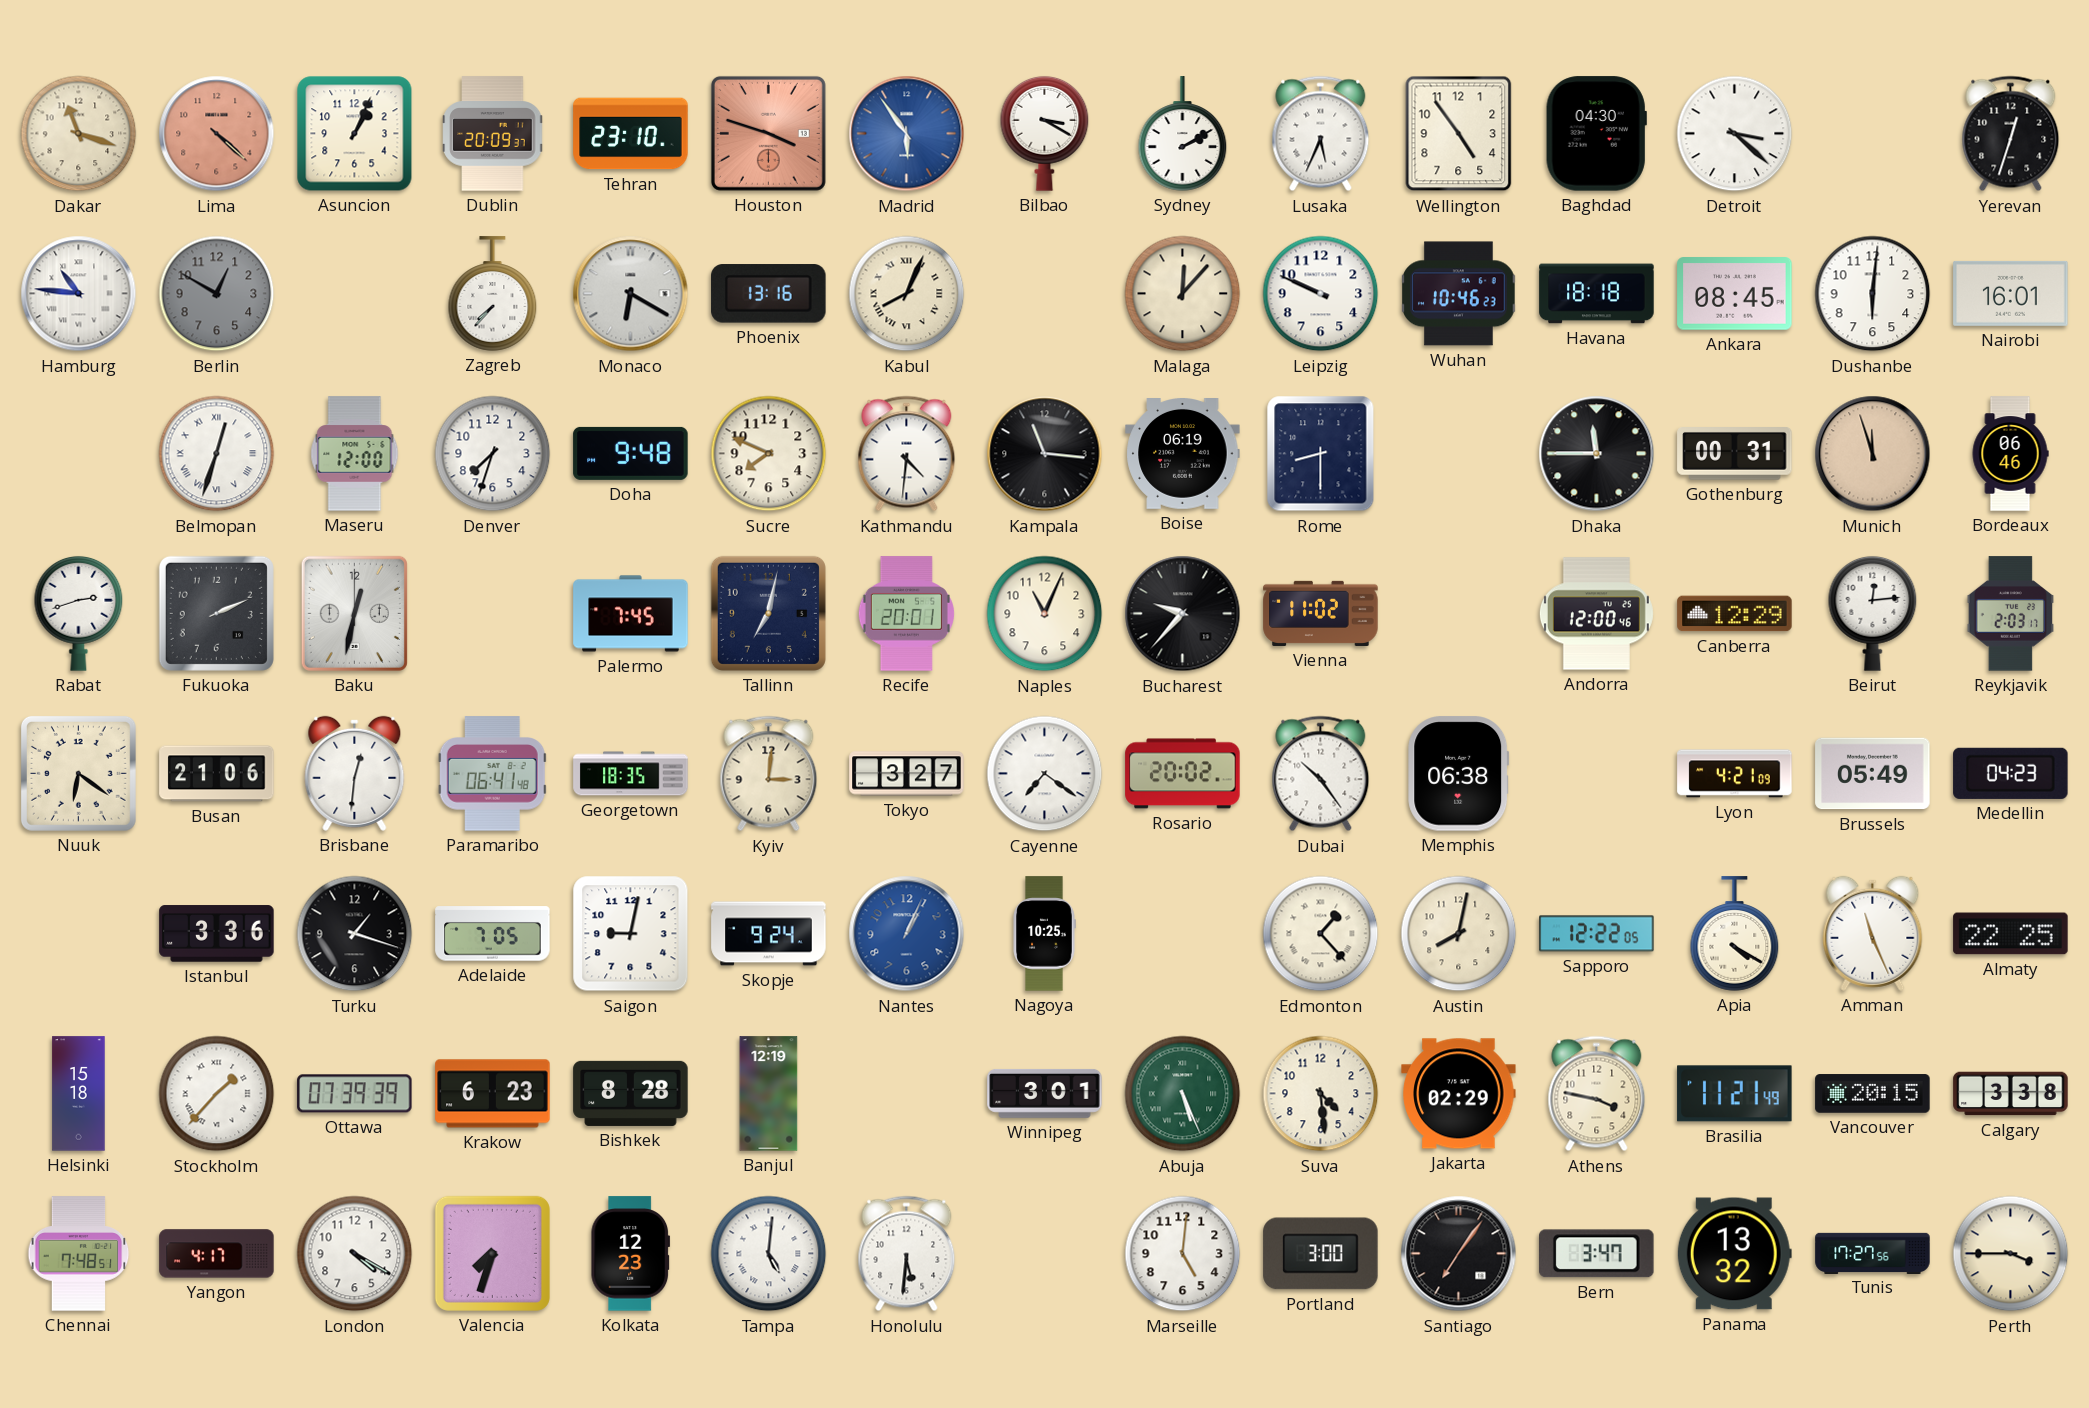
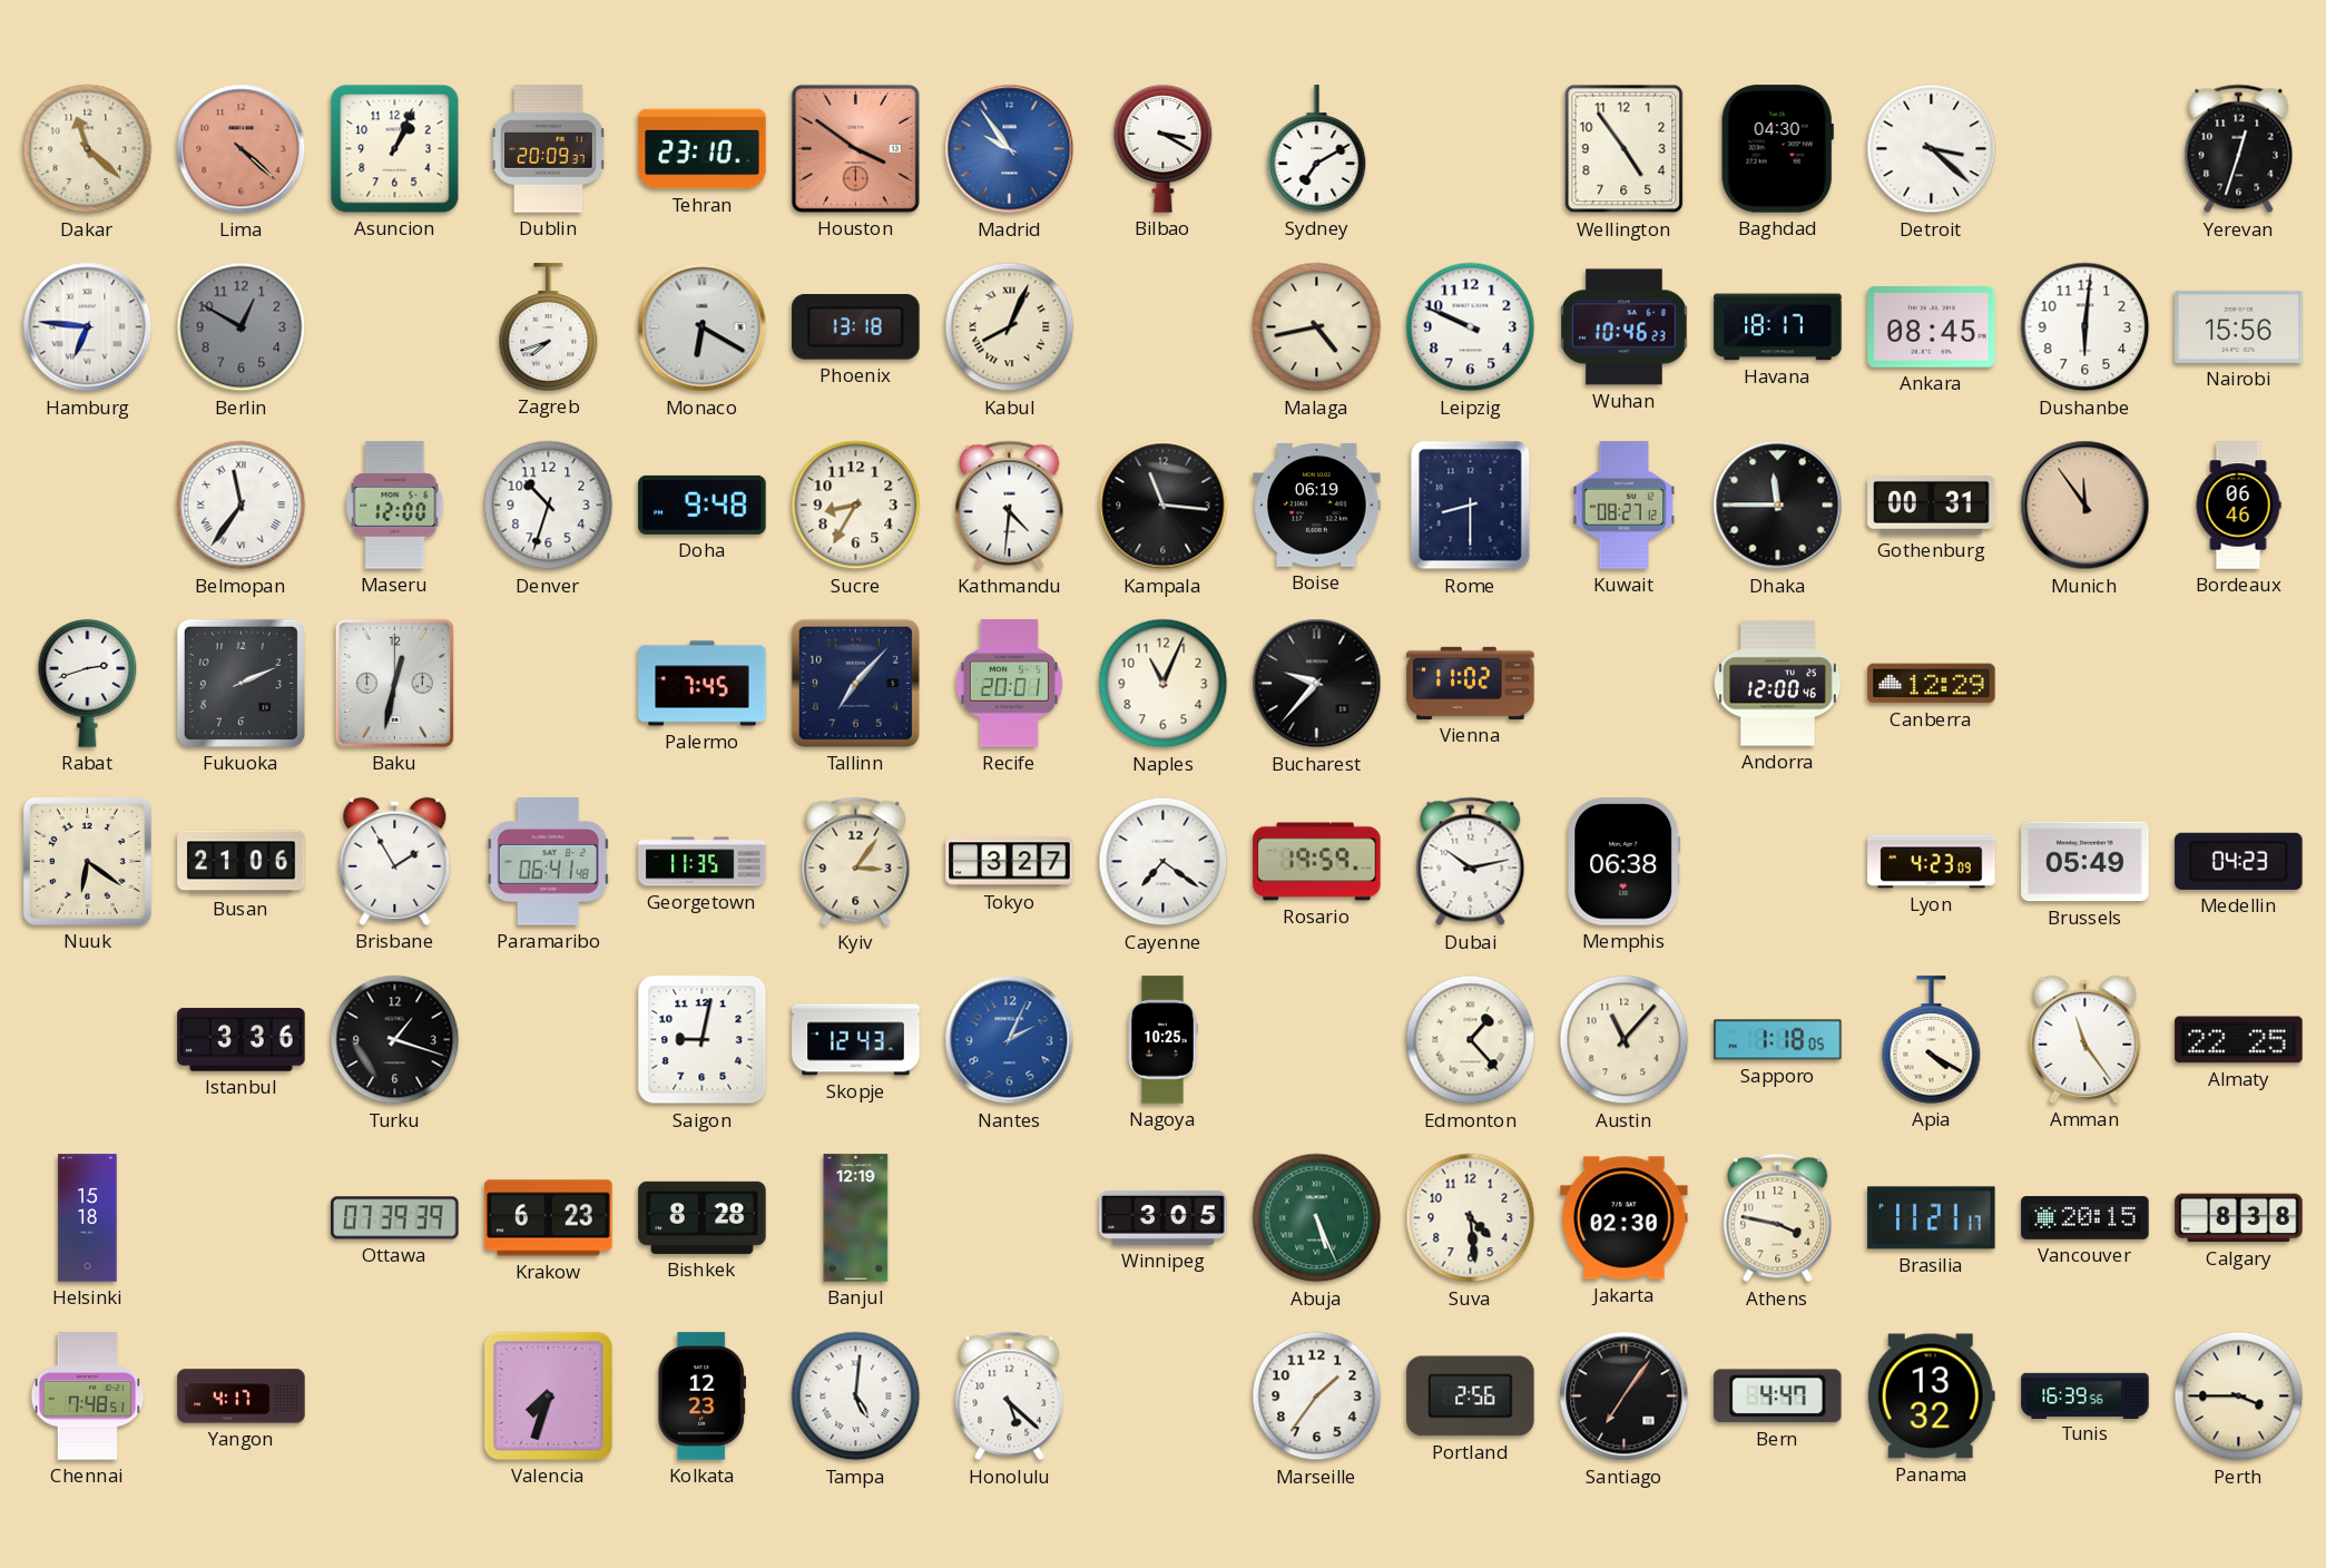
Dakar: 11:18 -> 11:22 (88, 149)
Houston: 3:48 -> 3:51 (855, 148)
Madrid: 5:54 -> 9:54 (1010, 149)
Sydney: 2:10 -> 7:10 (1317, 149)
Lusaka: 5:34 -> none (1321, 134)
Hamburg: 10:46 -> 6:46 (88, 327)
Zagreb: 7:37 -> 7:42 (549, 327)
Phoenix: 13:16 -> 13:18 (856, 327)
Malaga: 12:07 -> 4:43 (1317, 327)
Havana: 18:18 -> 18:17 (1778, 327)
Nairobi: 16:01 -> 15:56 (2239, 326)
Belmopan: 12:33 -> 11:36 (242, 506)
Denver: 7:33 -> 10:33 (549, 506)
Sucre: 7:49 -> 8:35 (856, 506)
Kuwait: none -> 08:27 (1625, 506)
Munich: 11:57 -> 11:54 (2085, 506)
Tallinn: 7:02 -> 7:07 (855, 683)
Beirut: 12:14 -> none (1873, 613)
Reykjavik: 2:03 -> none (2010, 614)
Brisbane: 12:31 -> 1:55 (395, 861)
Georgetown: 18:35 -> 11:35 (703, 862)
Kyiv: 3:01 -> 3:06 (856, 862)
Rosario: 20:02 -> 19:59 (1317, 862)
Dubai: 10:24 -> 10:13 (1471, 862)
Lyon: 4:21 -> 4:23 (1932, 862)
Adelaide: 7:05 -> none (493, 934)
Skopje: 9:24 -> 12:43 (856, 1040)
Nantes: 1:04 -> 2:04 (1010, 1040)
Austin: 8:02 -> 11:07 (1625, 1040)
Sapporo: 12:22 -> 1:18 (1778, 1040)
Amman: 11:26 -> 11:24 (2085, 1039)
Stockholm: 1:37 -> none (217, 1094)
Winnipeg: 3:01 -> 3:05 (1164, 1217)
Jakarta: 02:29 -> 02:30 (1625, 1218)
Brasilia: 11:21:49 -> 11:21:17 (1932, 1218)
Calgary: 3:38 -> 8:38 (2239, 1218)
London: 4:20 -> none (355, 1254)
Honolulu: 5:31 -> 5:22 (1010, 1396)
Marseille: 5:01 -> 1:36 (1317, 1396)
Portland: 3:00 -> 2:56 (1471, 1396)
Bern: 3:47 -> 4:47 (1778, 1396)
Tunis: 17:27 -> 16:39 (2085, 1395)
